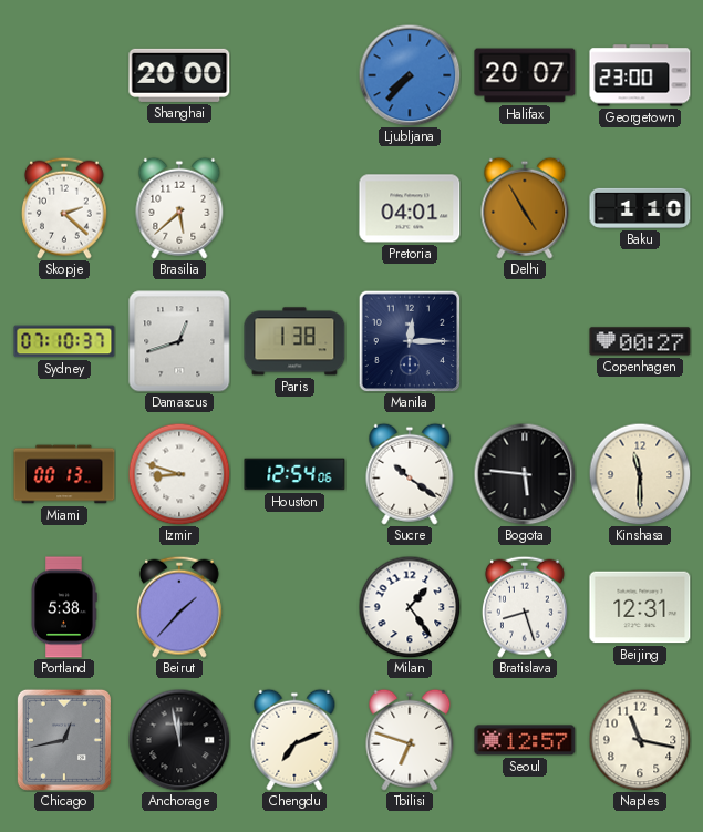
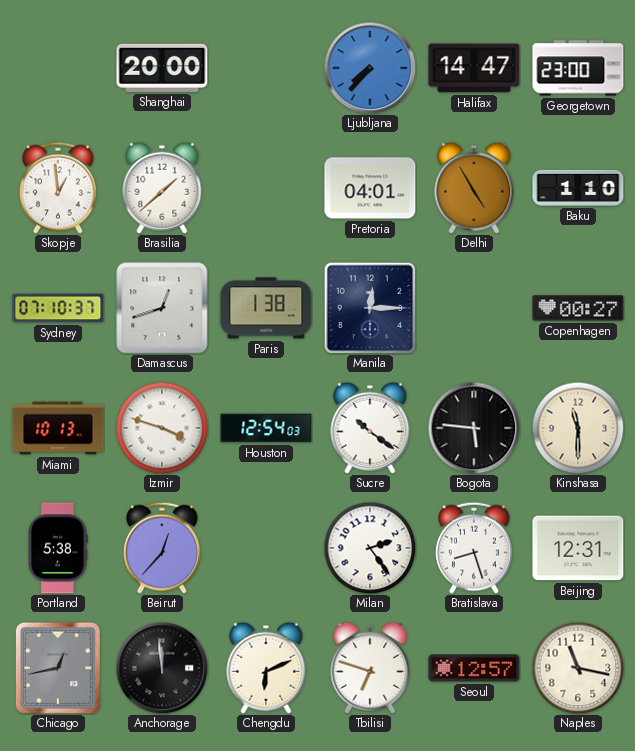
Halifax: 20:07 -> 14:47 (474, 68)
Skopje: 2:22 -> 12:59 (58, 188)
Brasilia: 5:38 -> 1:38 (162, 188)
Miami: 00:13 -> 10:13 (58, 428)
Izmir: 8:48 -> 3:48 (162, 428)
Houston: 12:54:06 -> 12:54:03 (266, 428)
Beirut: 1:37 -> 12:37 (162, 548)
Milan: 1:24 -> 2:24 (370, 548)
Anchorage: 11:58 -> 11:59 (162, 668)
Chengdu: 7:11 -> 6:11 (266, 668)
